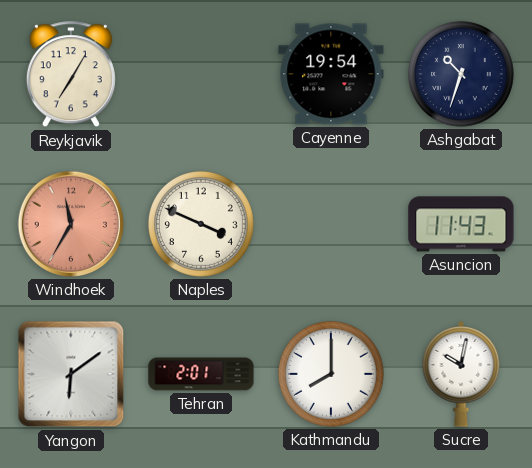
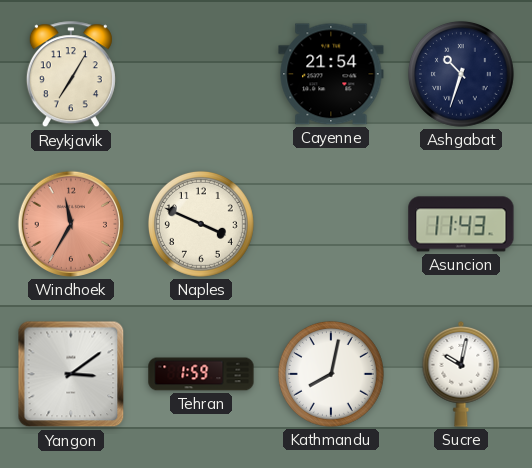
Cayenne: 19:54 -> 21:54 (331, 74)
Yangon: 6:09 -> 3:09 (71, 374)
Tehran: 2:01 -> 1:59 (201, 374)
Kathmandu: 8:00 -> 8:02 (331, 374)
